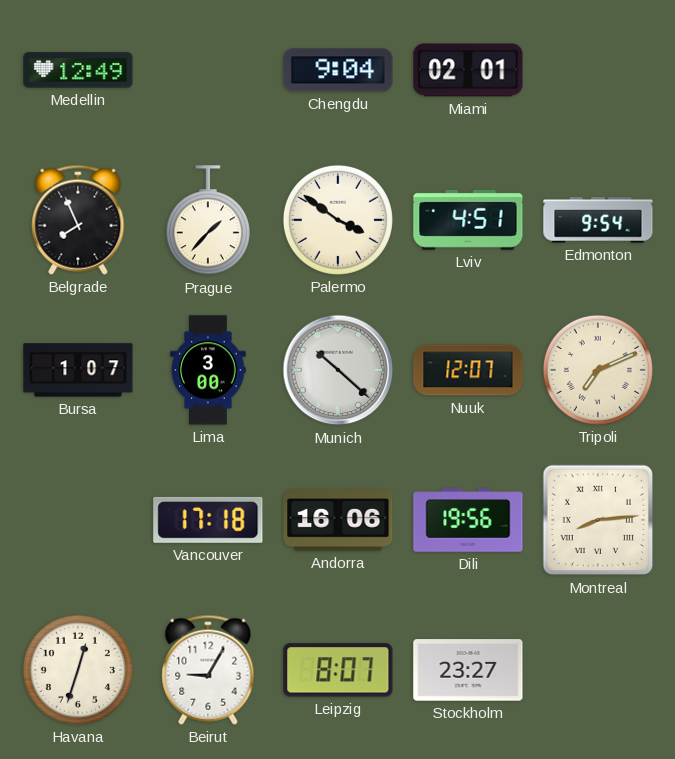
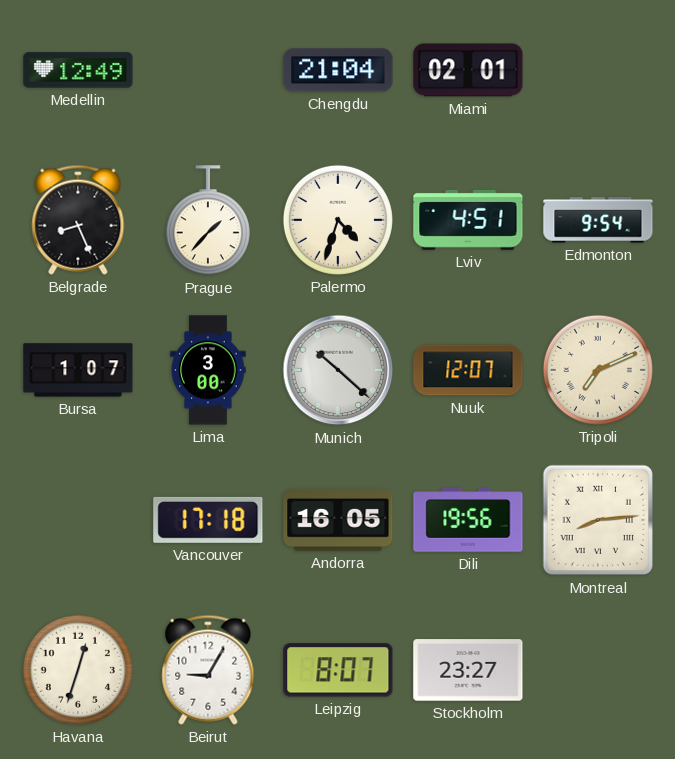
Chengdu: 9:04 -> 21:04 (338, 70)
Belgrade: 7:56 -> 8:26 (78, 220)
Palermo: 3:51 -> 4:33 (338, 220)
Andorra: 16:06 -> 16:05 (338, 521)
